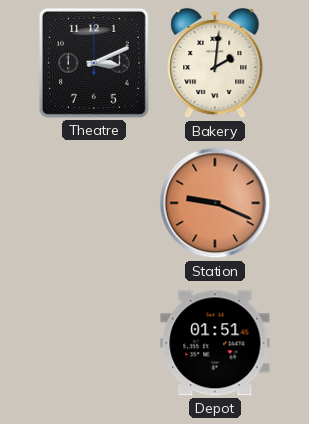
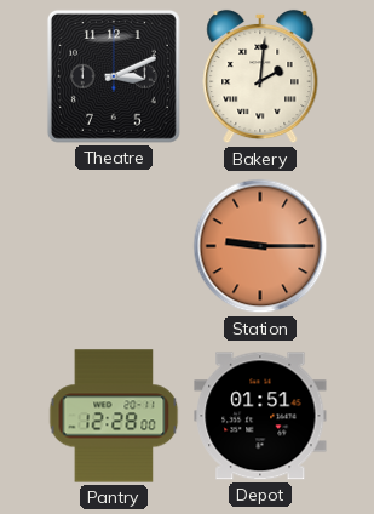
Station: 9:19 -> 9:15 (260, 246)
Pantry: none -> 12:28 (114, 416)
